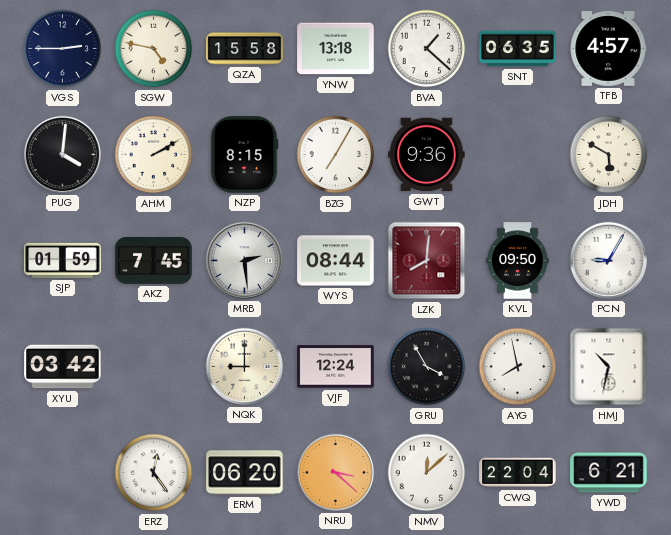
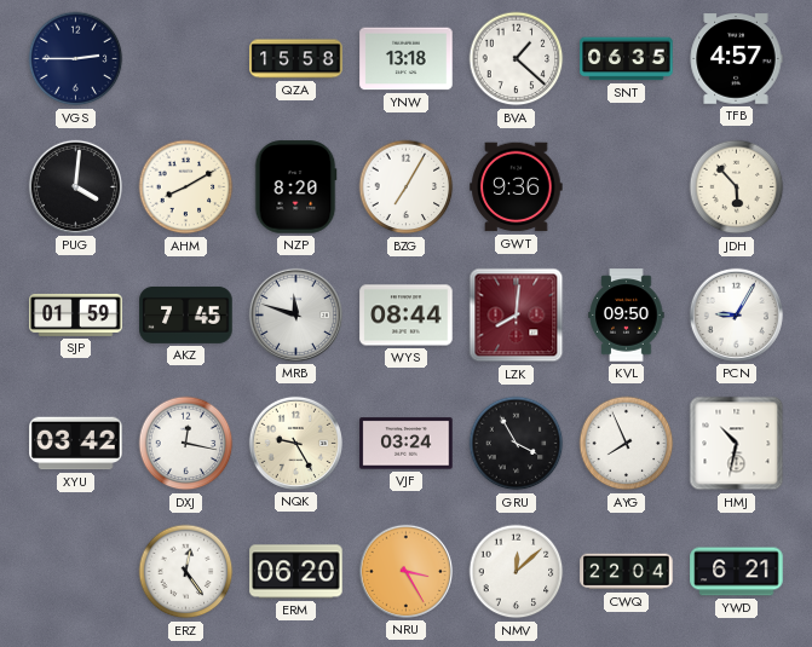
SGW: 4:47 -> none (154, 49)
AHM: 2:10 -> 8:10 (186, 187)
NZP: 8:15 -> 8:20 (295, 187)
JDH: 5:50 -> 5:53 (737, 187)
MRB: 2:29 -> 11:48 (295, 314)
DXJ: none -> 12:17 (186, 444)
NQK: 9:00 -> 9:25 (295, 443)
VJF: 12:24 -> 03:24 (407, 444)
AYG: 7:58 -> 7:56 (627, 444)
NRU: 3:22 -> 3:25 (405, 571)
